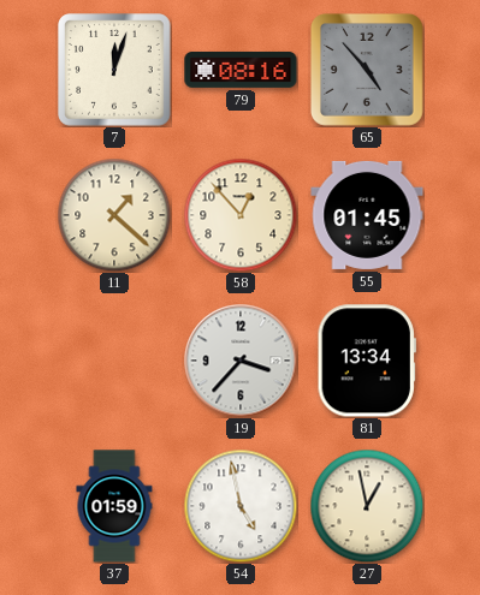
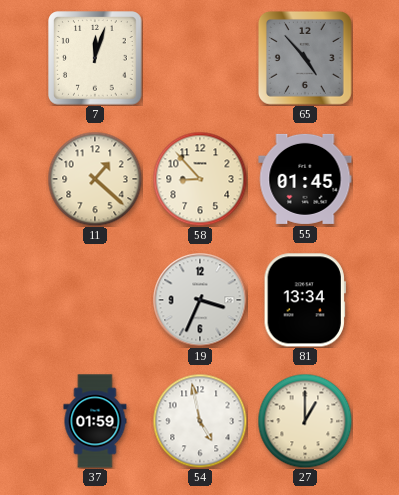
79: 08:16 -> none (241, 70)
58: 12:53 -> 8:53 (200, 179)
19: 3:37 -> 3:34 (200, 300)
27: 12:58 -> 1:00 (305, 421)
